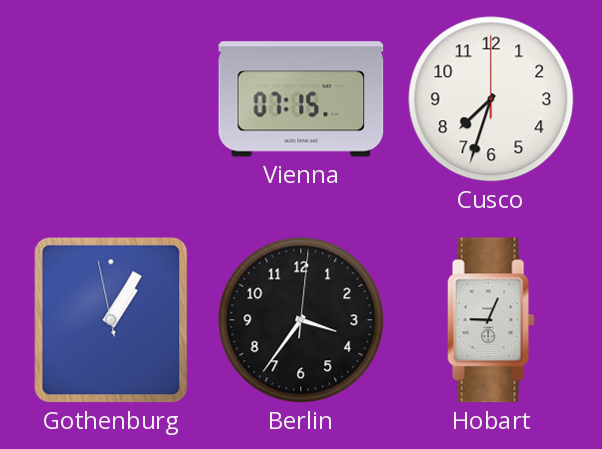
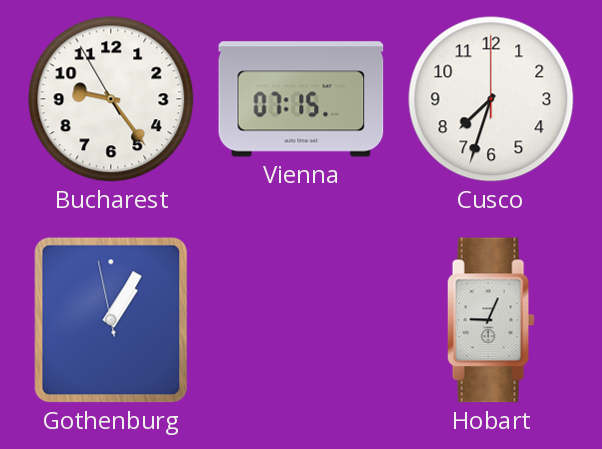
Bucharest: none -> 9:23 (111, 99)
Berlin: 3:36 -> none (301, 320)
